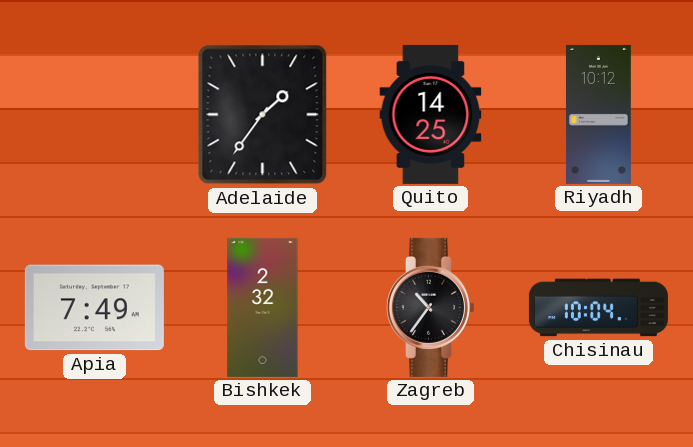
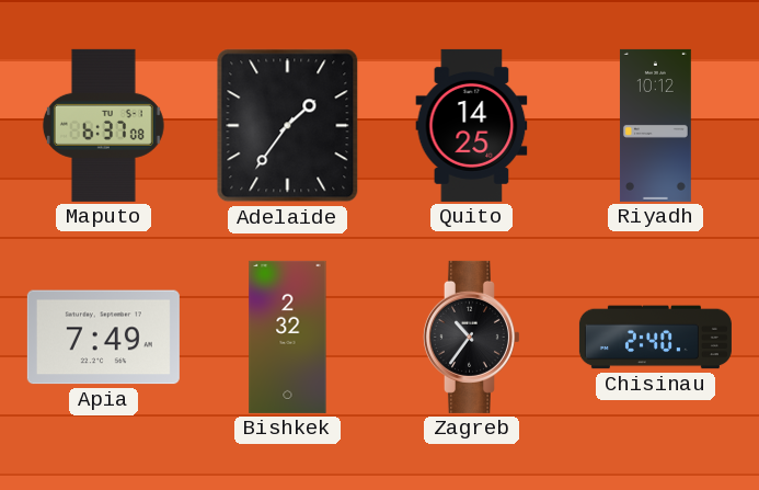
Maputo: none -> 6:37 (103, 125)
Chisinau: 10:04 -> 2:40 (655, 338)
